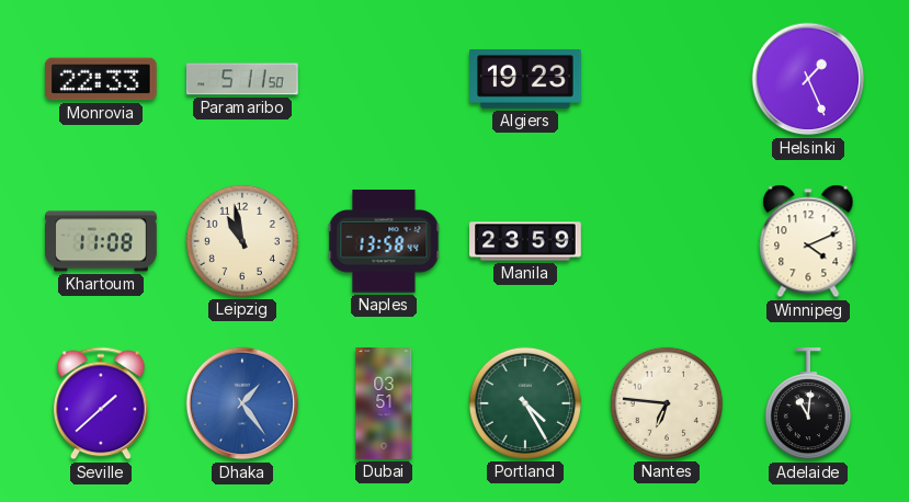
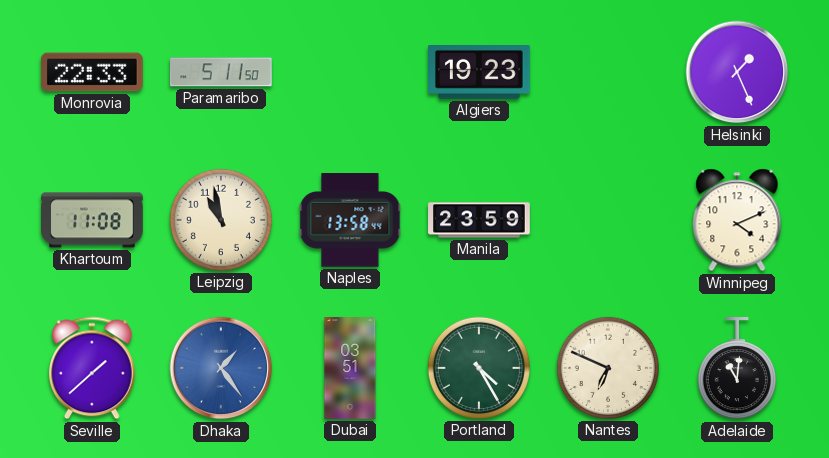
Nantes: 6:46 -> 6:49 (608, 368)
